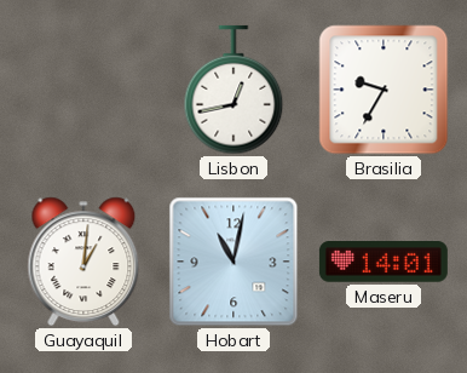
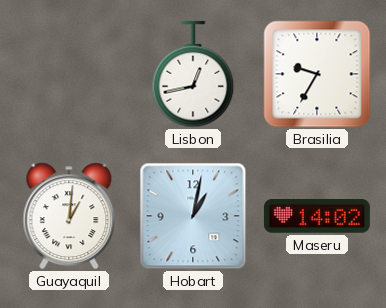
Hobart: 11:02 -> 1:02 (193, 216)
Maseru: 14:01 -> 14:02 (317, 216)
